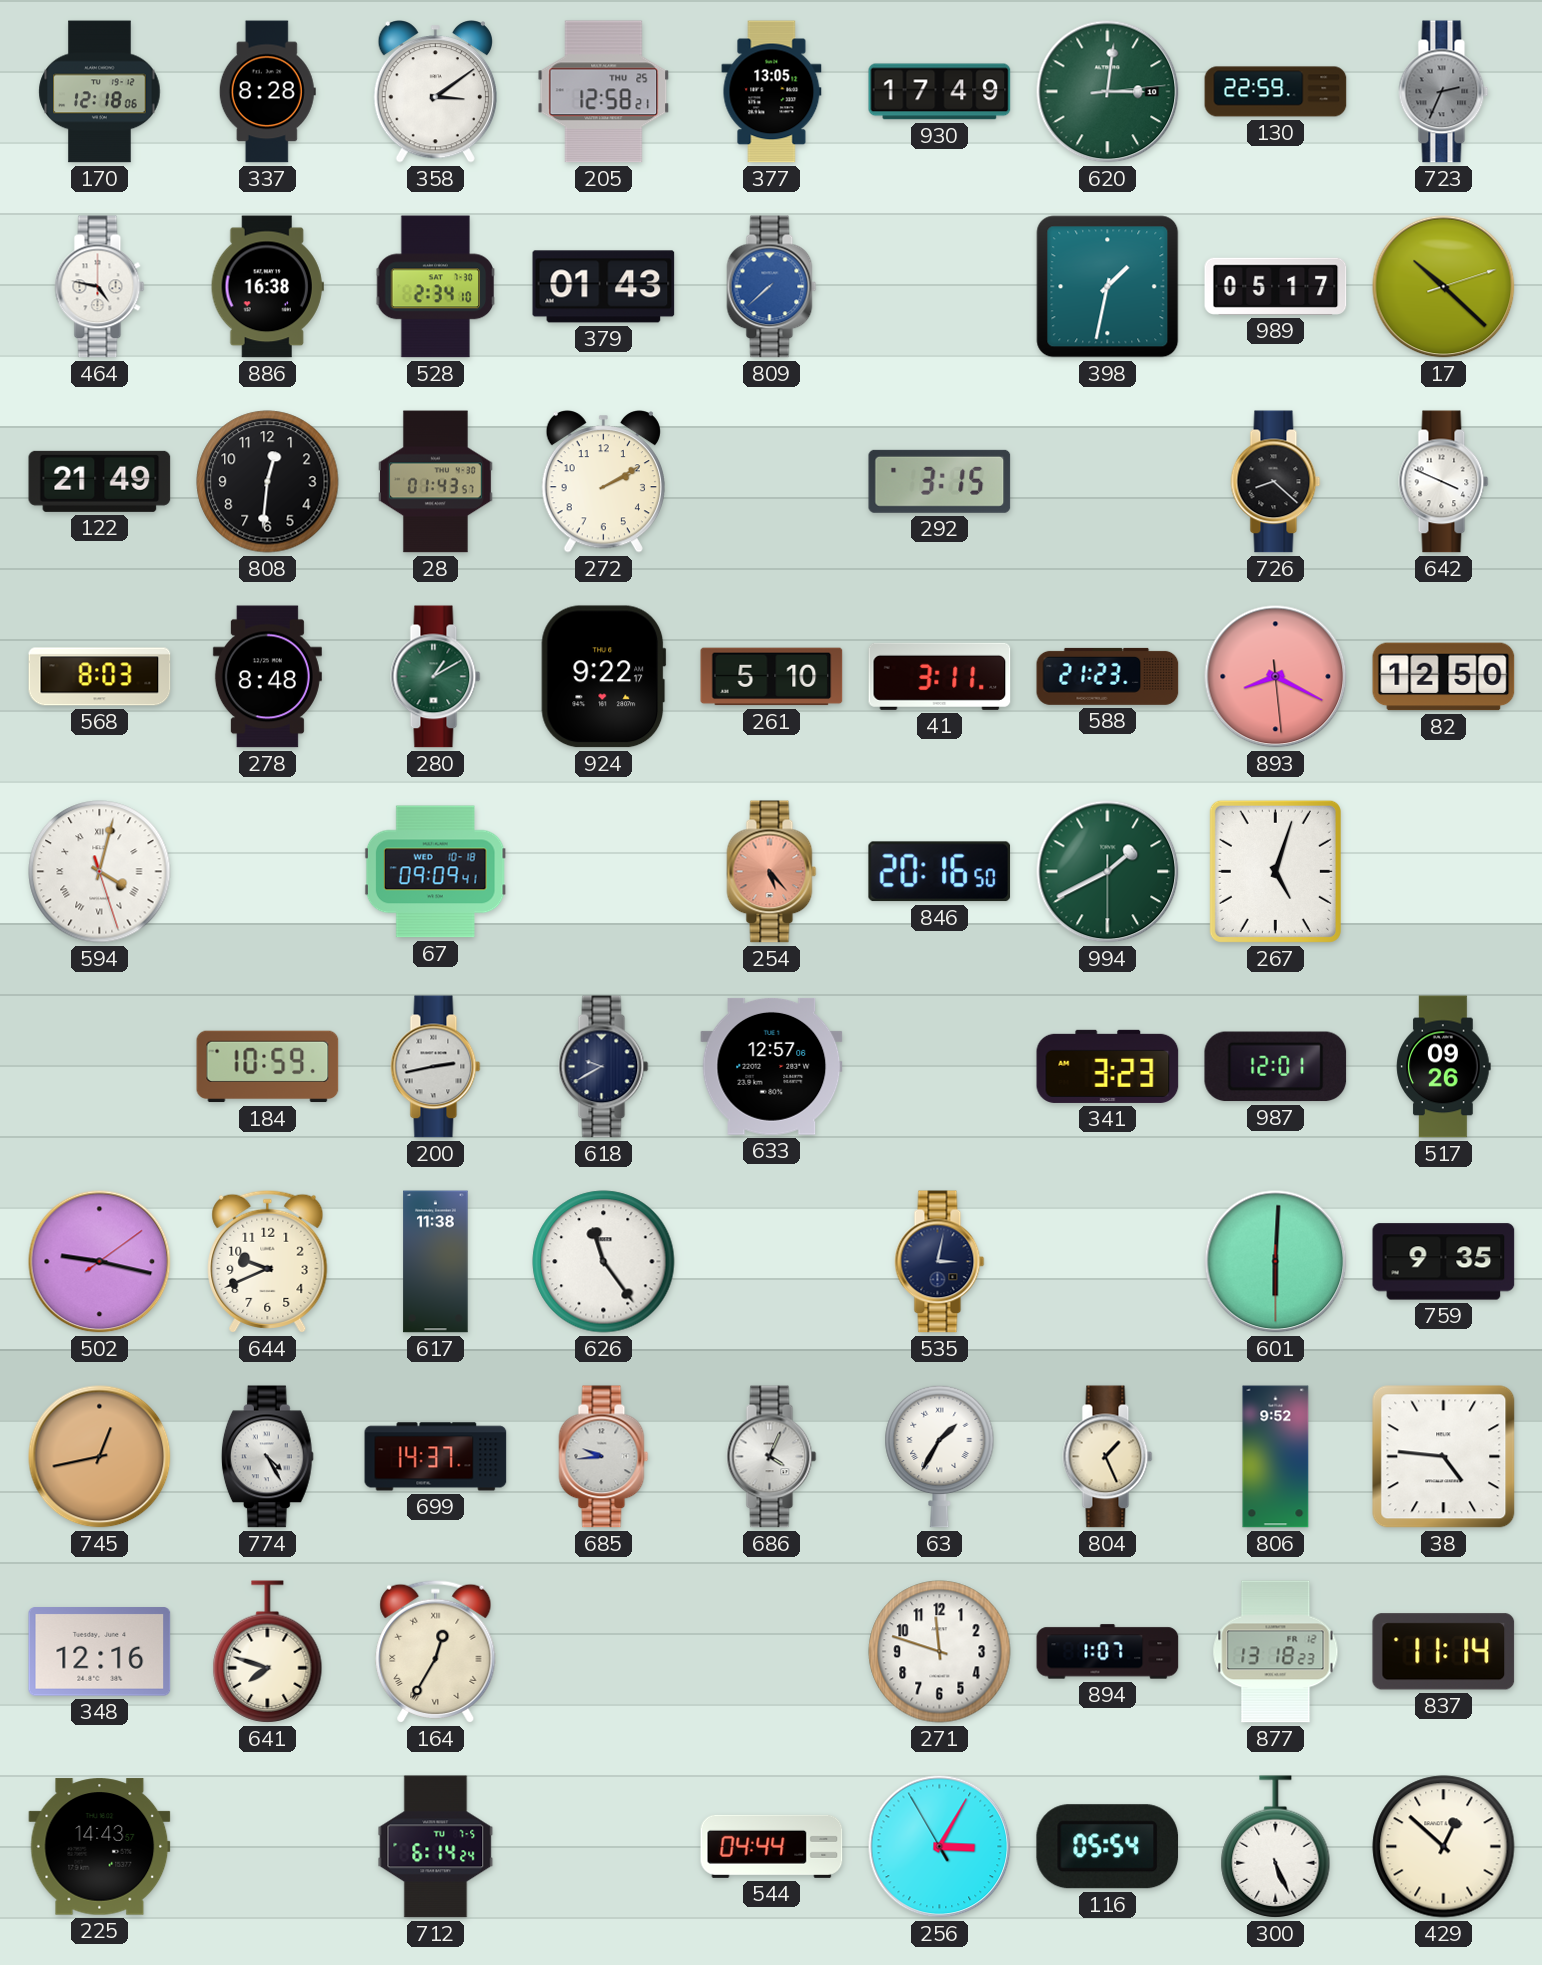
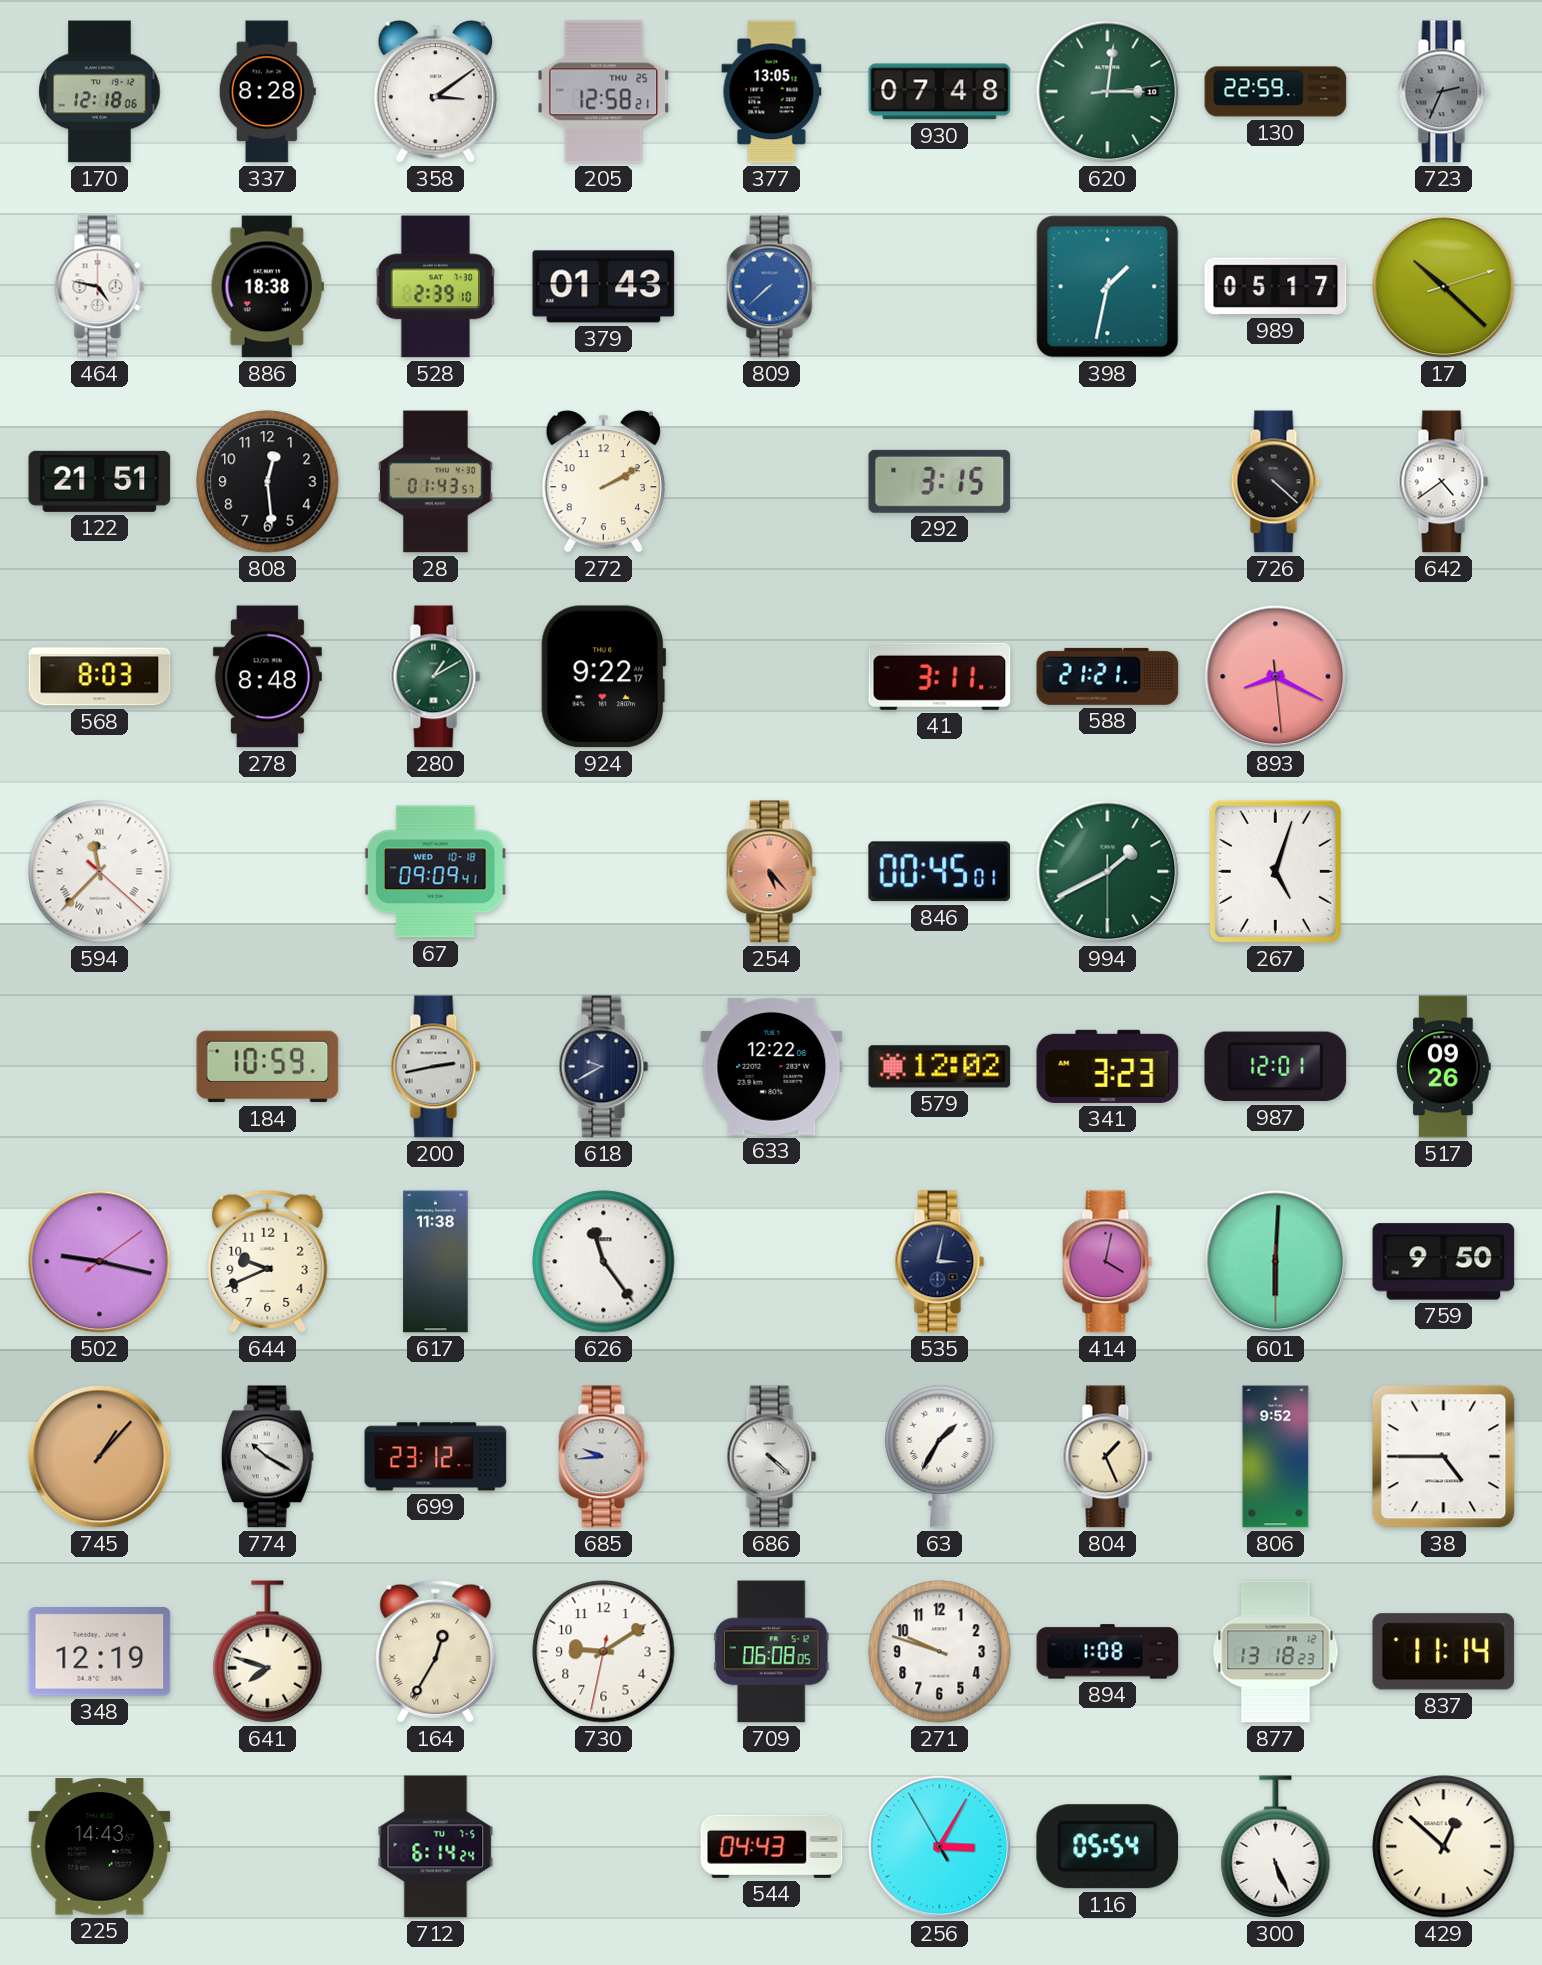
930: 17:49 -> 07:48 (940, 92)
886: 16:38 -> 18:38 (267, 287)
528: 2:34 -> 2:39 (436, 287)
122: 21:49 -> 21:51 (100, 481)
808: 12:31 -> 12:29 (268, 482)
726: 8:22 -> 4:22 (1276, 482)
642: 3:49 -> 4:39 (1444, 482)
261: 5:10 -> none (772, 677)
588: 21:23 -> 21:21 (1108, 676)
82: 12:50 -> none (1444, 677)
594: 4:02 -> 11:37 (100, 872)
846: 20:16 -> 00:45 (940, 872)
633: 12:57 -> 12:22 (772, 1066)
579: none -> 12:02 (940, 1067)
414: none -> 4:02 (1108, 1262)
759: 9:35 -> 9:50 (1444, 1262)
745: 12:43 -> 1:07 (100, 1457)
774: 4:25 -> 10:20 (267, 1457)
699: 14:37 -> 23:12 (436, 1457)
686: 4:04 -> 4:22 (772, 1457)
38: 4:46 -> 4:45 (1444, 1457)
348: 12:16 -> 12:19 (100, 1652)
730: none -> 9:09 (604, 1652)
709: none -> 06:08 (771, 1652)
271: 11:48 -> 9:48 (940, 1652)
894: 1:07 -> 1:08 (1108, 1652)
544: 04:44 -> 04:43 (772, 1846)
